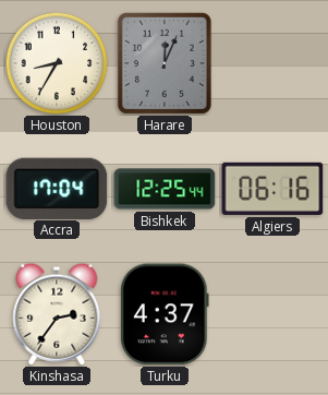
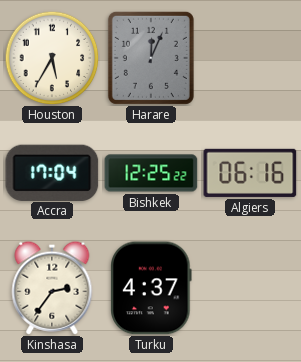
Houston: 8:35 -> 5:35 (52, 58)
Bishkek: 12:25:44 -> 12:25:22 (151, 173)
